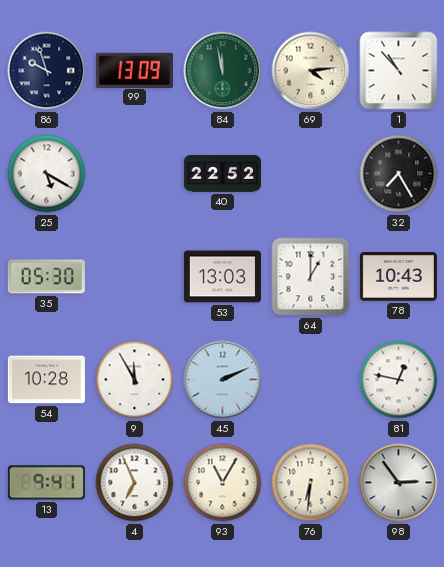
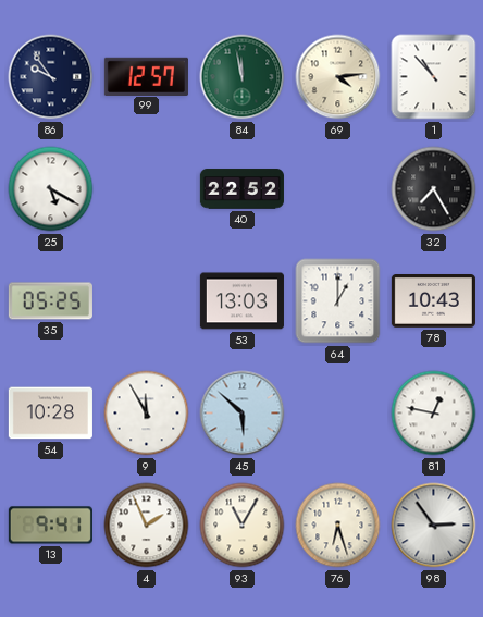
86: 9:57 -> 9:54 (51, 77)
99: 13:09 -> 12:57 (146, 76)
35: 05:30 -> 05:25 (50, 301)
45: 2:11 -> 5:52 (243, 414)
4: 6:56 -> 1:56 (147, 526)
76: 6:31 -> 6:27 (338, 526)
